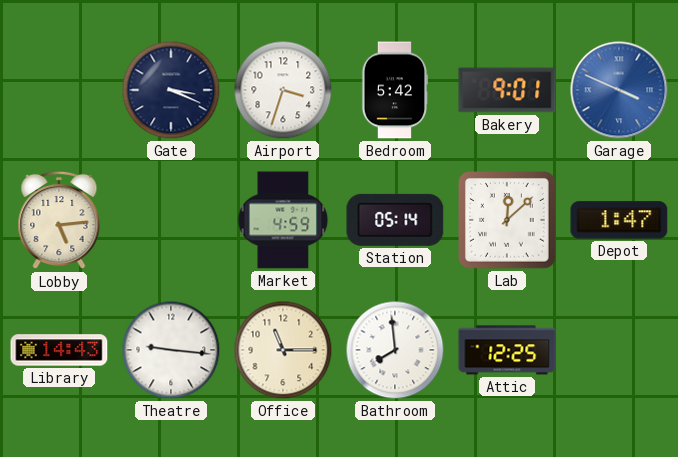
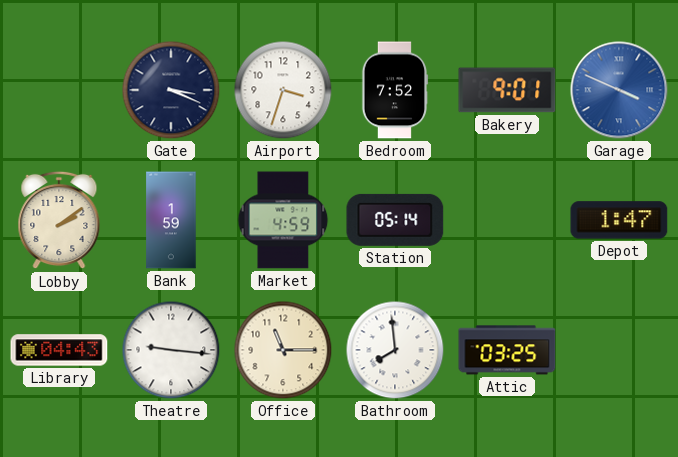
Bedroom: 5:42 -> 7:52 (395, 90)
Lobby: 5:14 -> 2:09 (59, 220)
Bank: none -> 1:59 (171, 220)
Lab: 12:08 -> none (508, 221)
Library: 14:43 -> 04:43 (59, 350)
Attic: 12:25 -> 03:25 (507, 350)
